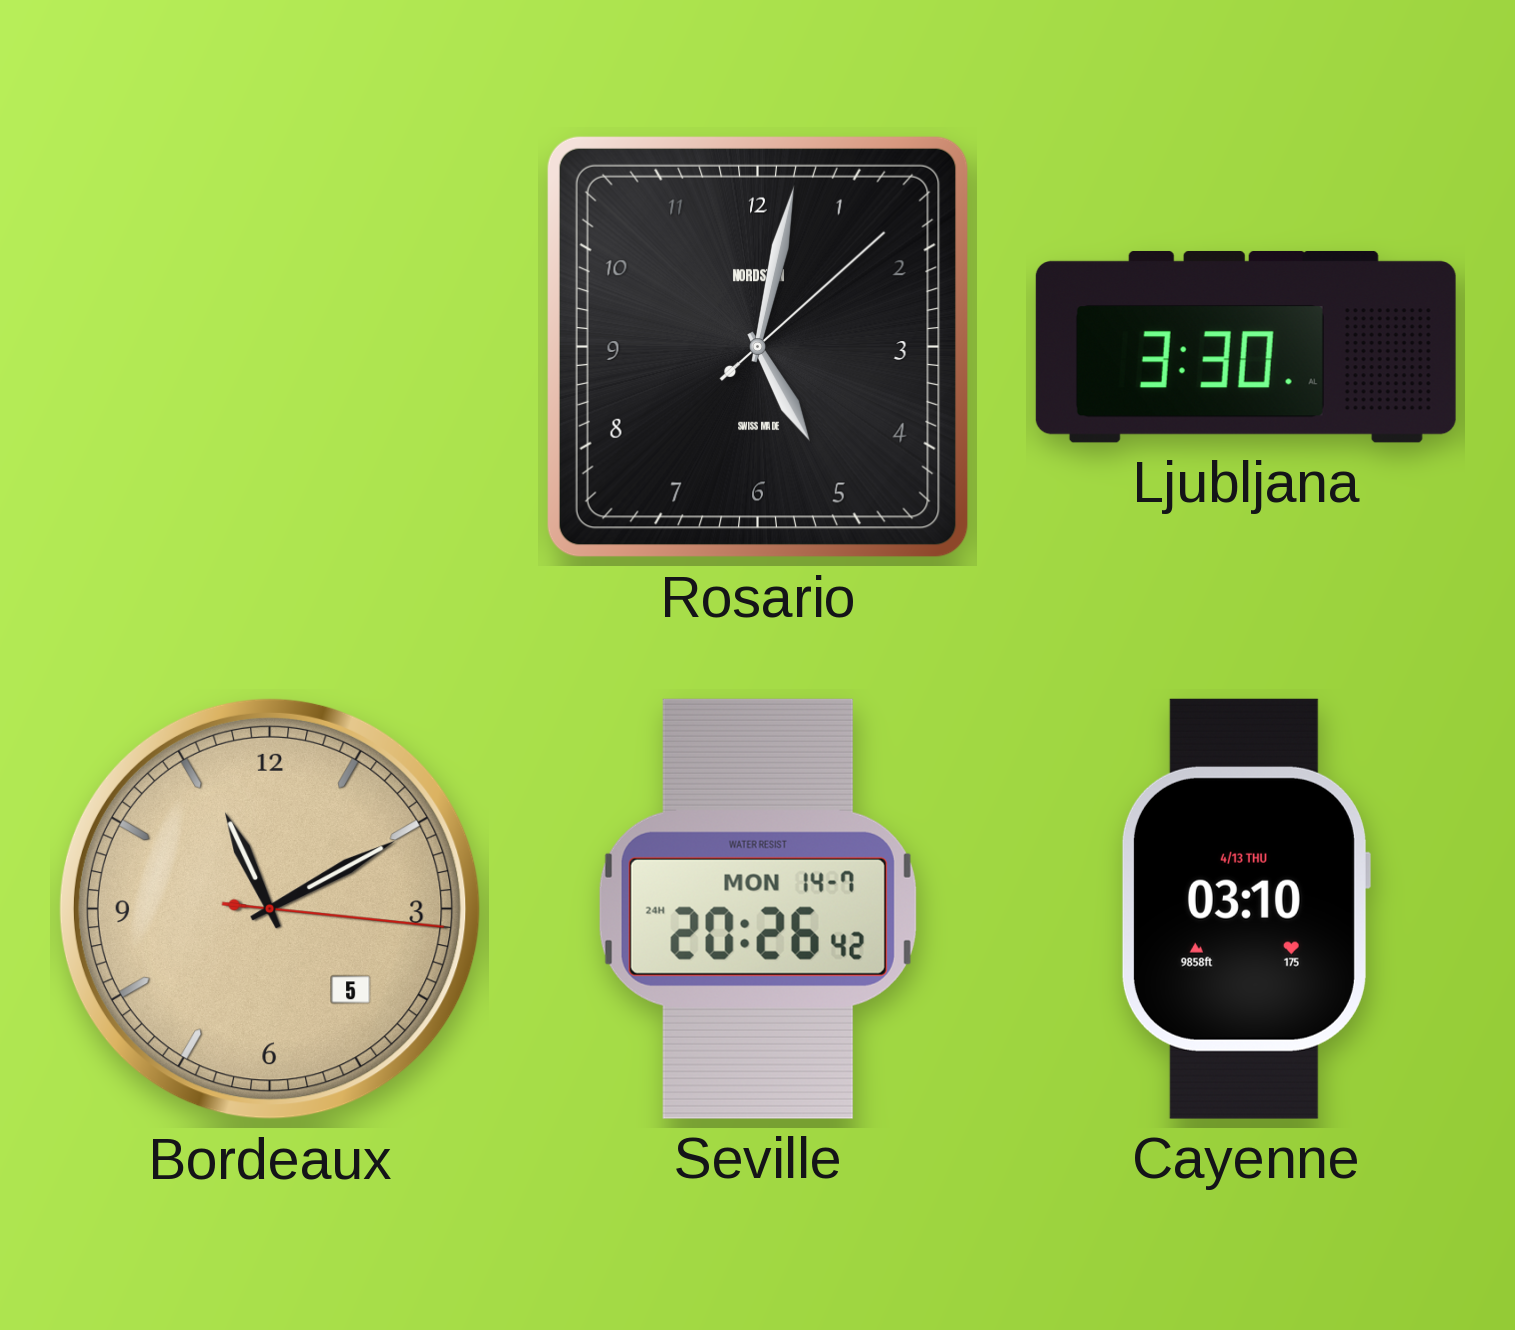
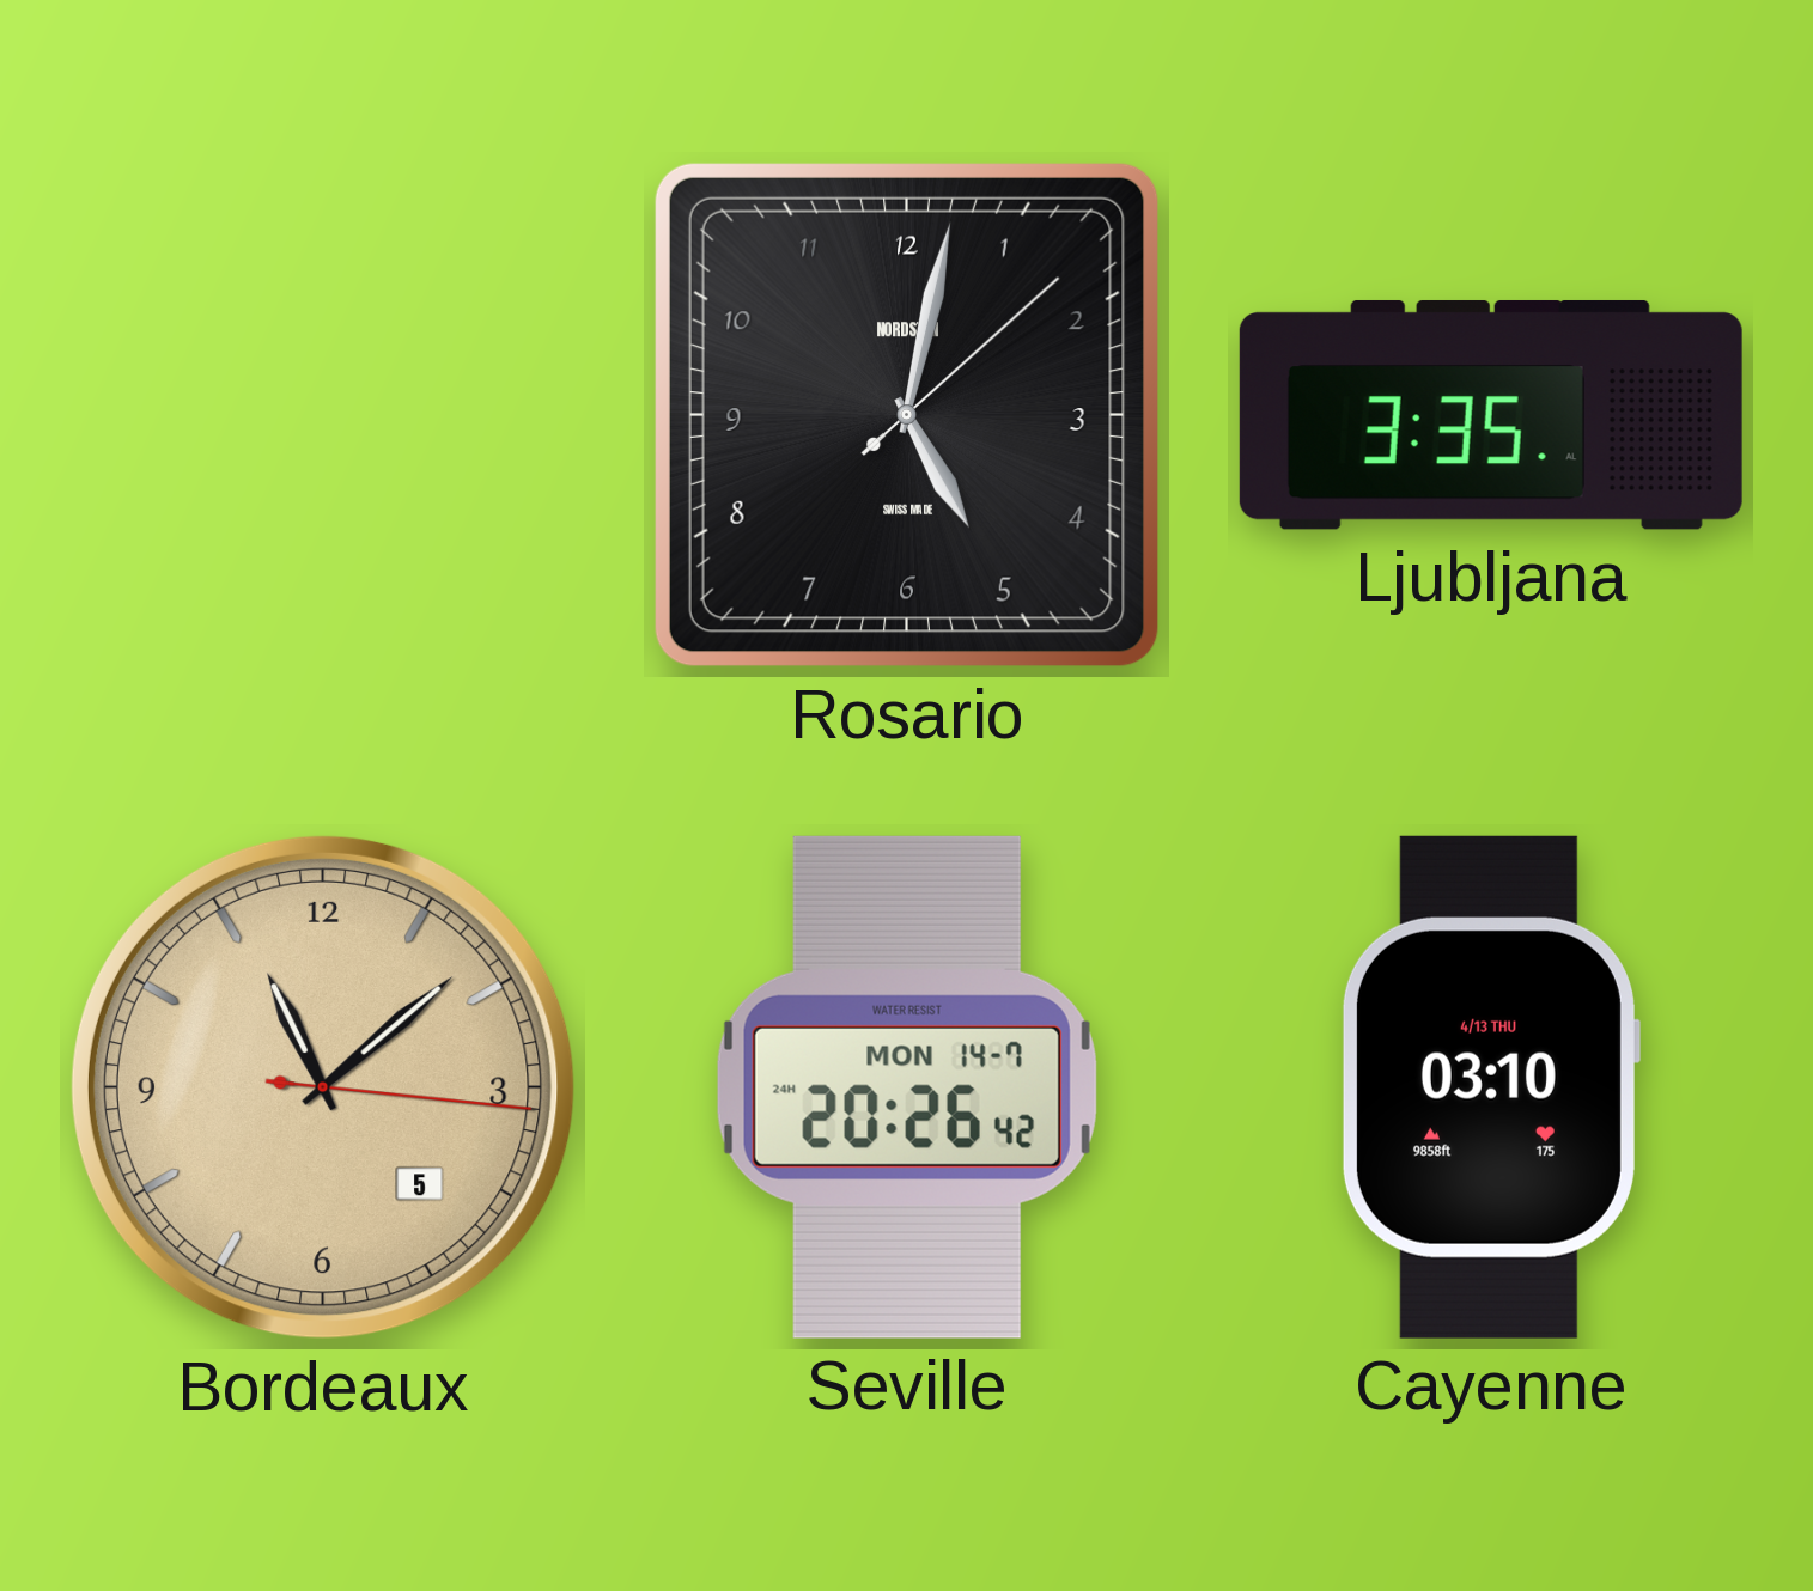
Ljubljana: 3:30 -> 3:35 (1491, 415)
Bordeaux: 11:10 -> 11:08 (323, 1087)
